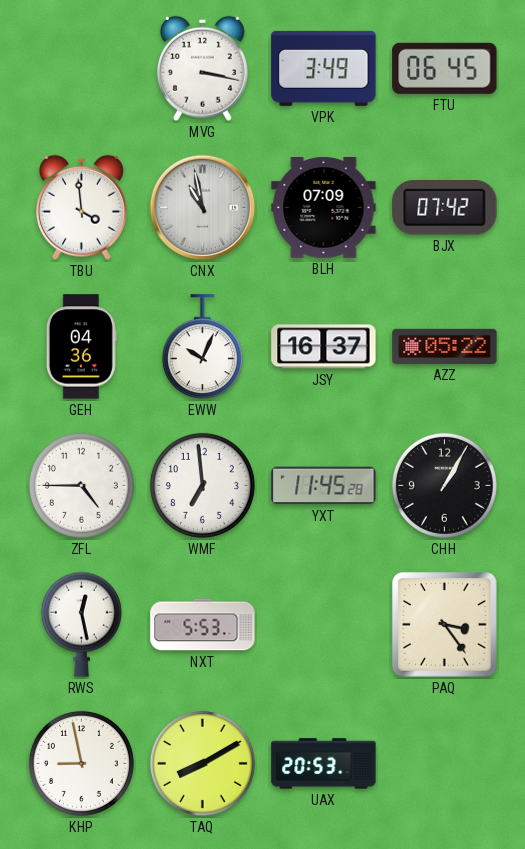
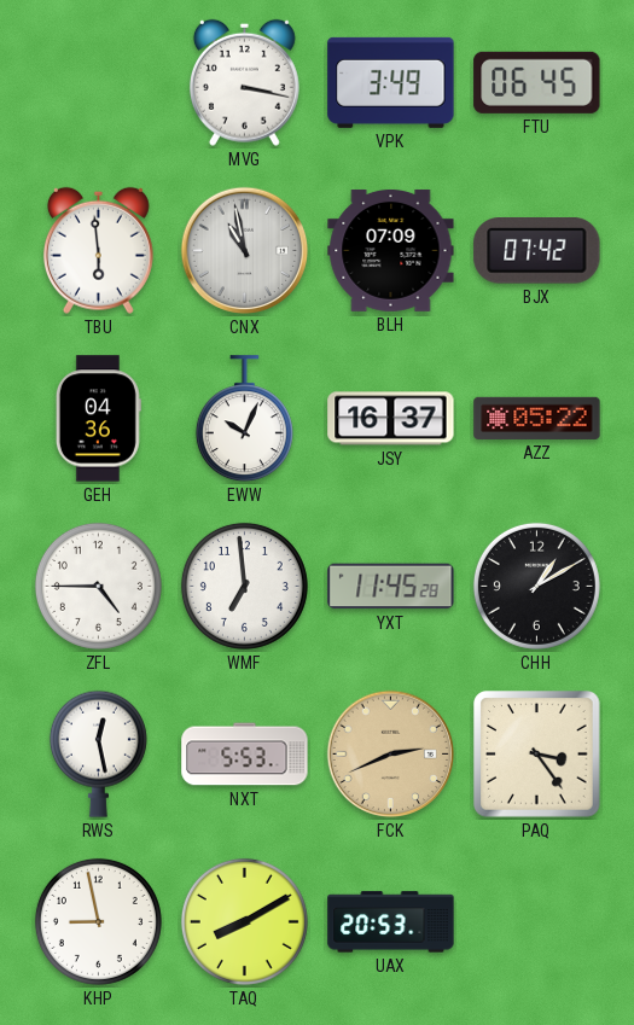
TBU: 3:59 -> 5:59 (98, 250)
CHH: 1:05 -> 1:10 (536, 586)
FCK: none -> 2:41 (391, 755)
